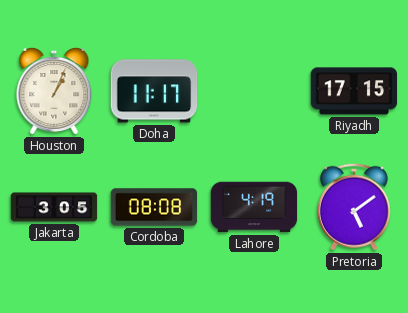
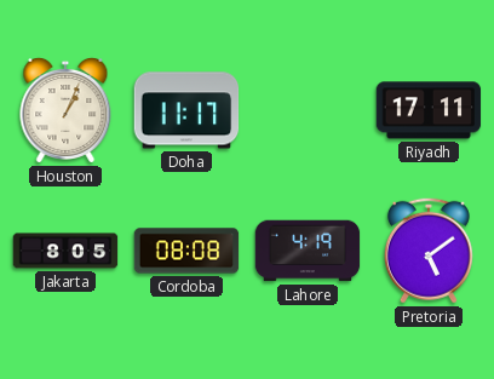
Riyadh: 17:15 -> 17:11 (429, 110)
Jakarta: 3:05 -> 8:05 (65, 251)
